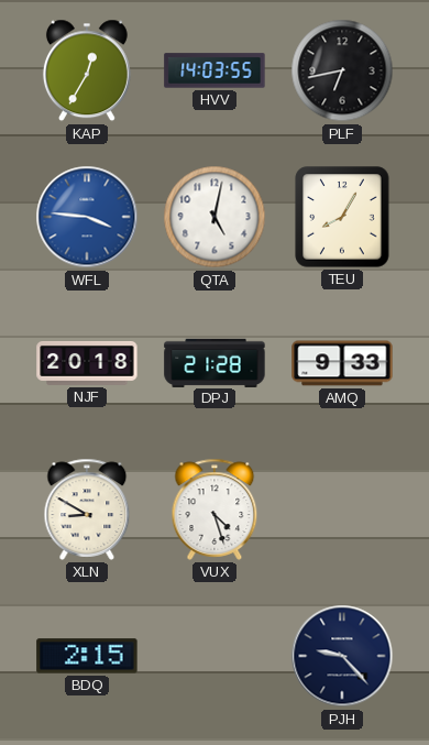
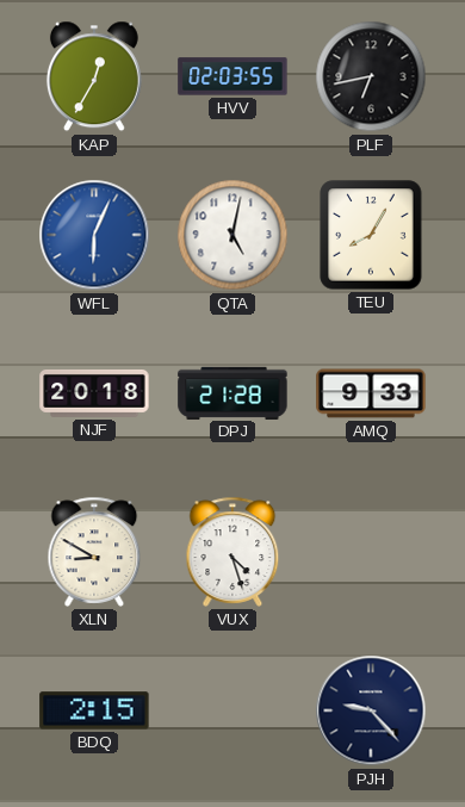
HVV: 14:03 -> 02:03 (232, 76)
WFL: 3:46 -> 6:04 (94, 235)
